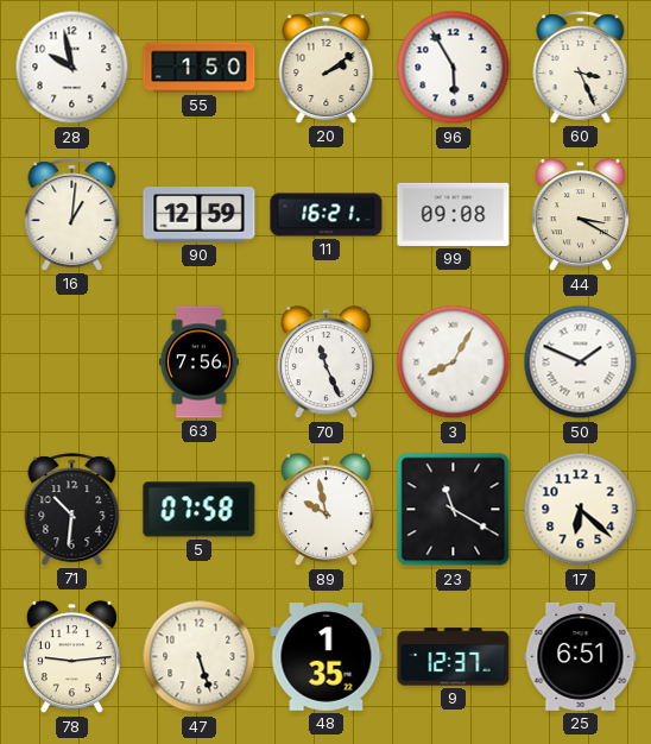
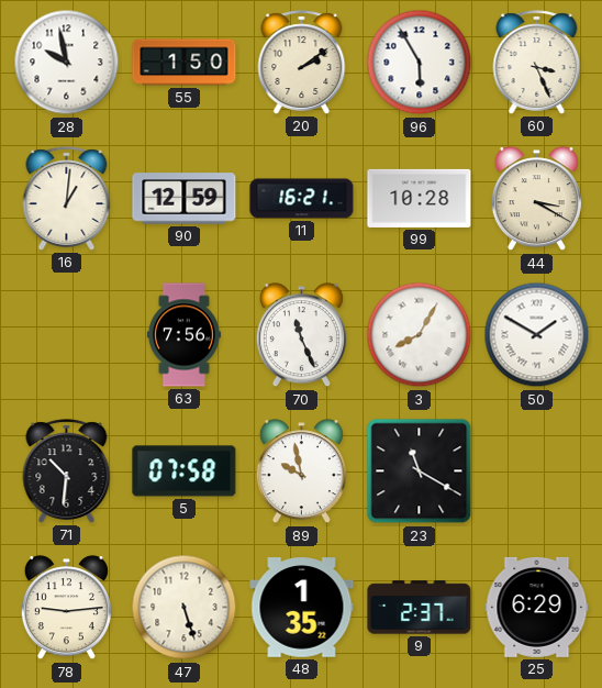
99: 09:08 -> 10:28 (420, 198)
50: 1:49 -> 1:50 (537, 335)
17: 6:22 -> none (581, 510)
9: 12:37 -> 2:37 (420, 608)
25: 6:51 -> 6:29 (537, 607)
